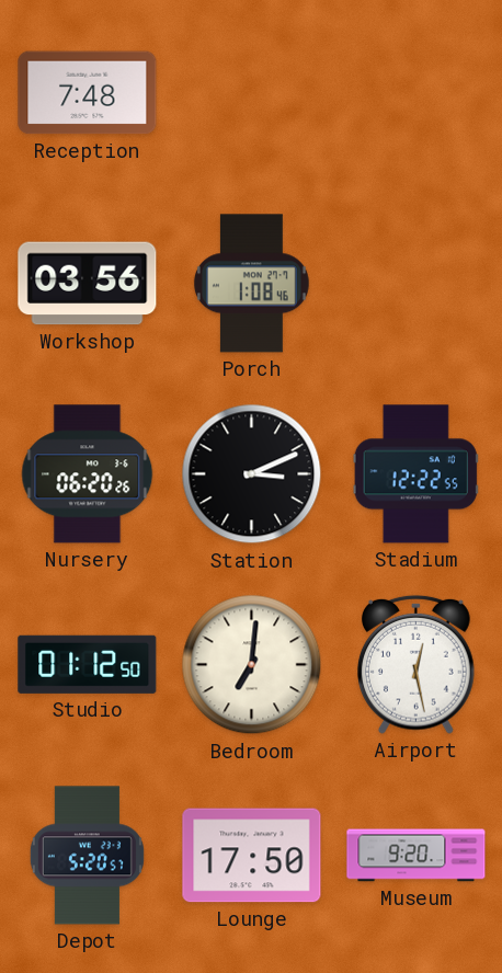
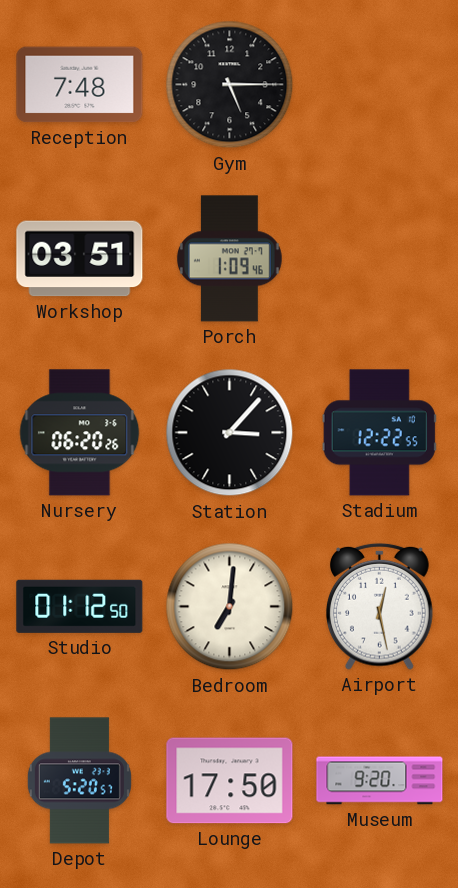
Gym: none -> 5:15 (230, 85)
Workshop: 03:56 -> 03:51 (80, 259)
Porch: 1:08 -> 1:09 (229, 259)
Station: 3:11 -> 3:07 (230, 433)
